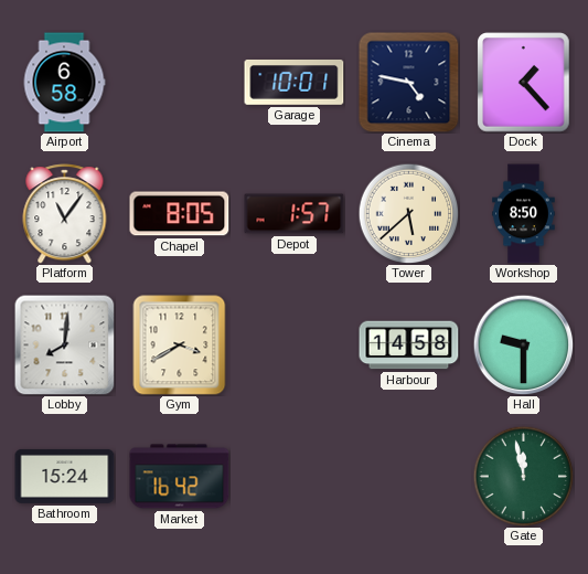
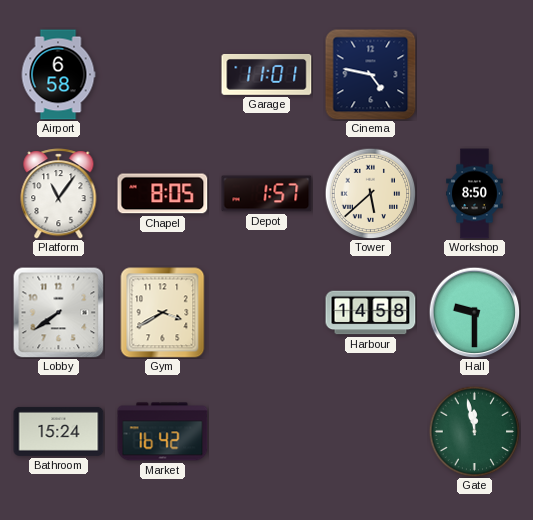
Garage: 10:01 -> 11:01 (267, 74)
Dock: 1:23 -> none (524, 83)
Lobby: 8:01 -> 7:39 (58, 312)
